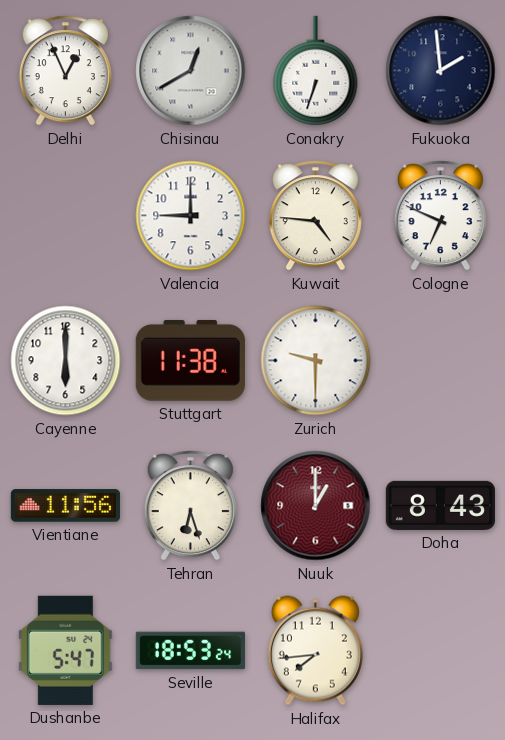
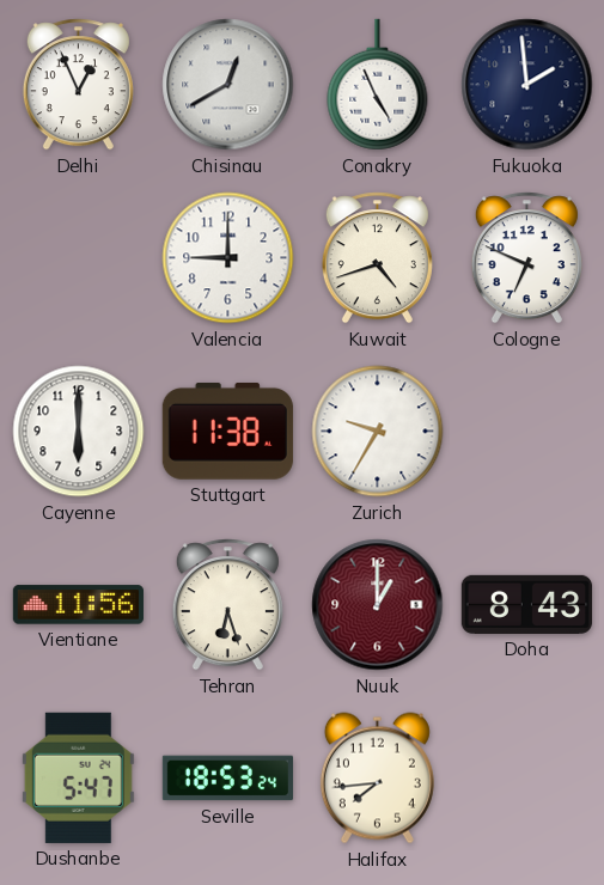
Conakry: 6:33 -> 4:56 (378, 85)
Kuwait: 4:46 -> 4:42 (377, 258)
Zurich: 9:30 -> 9:35 (378, 432)
